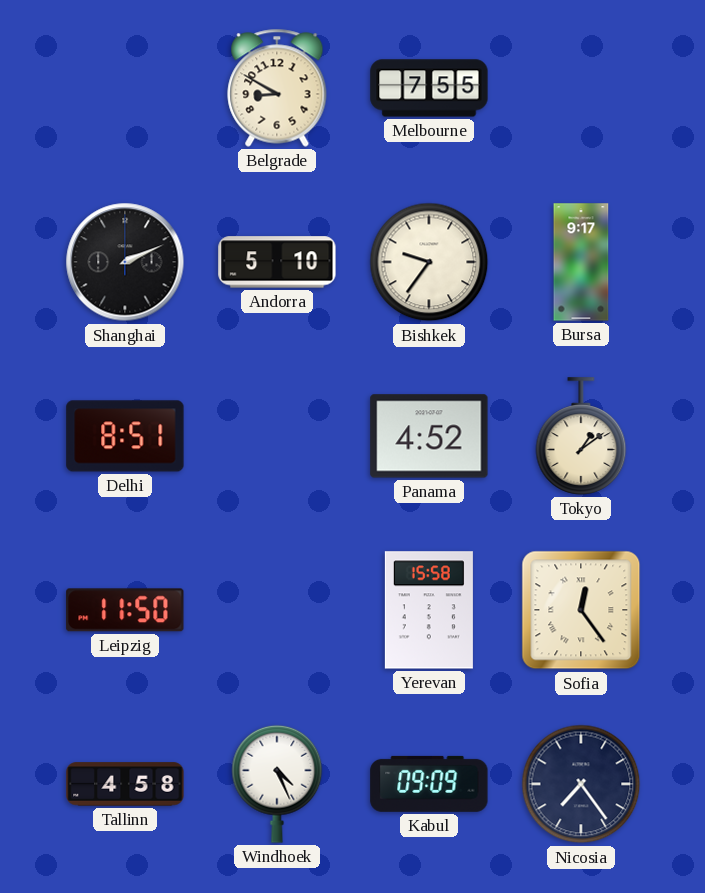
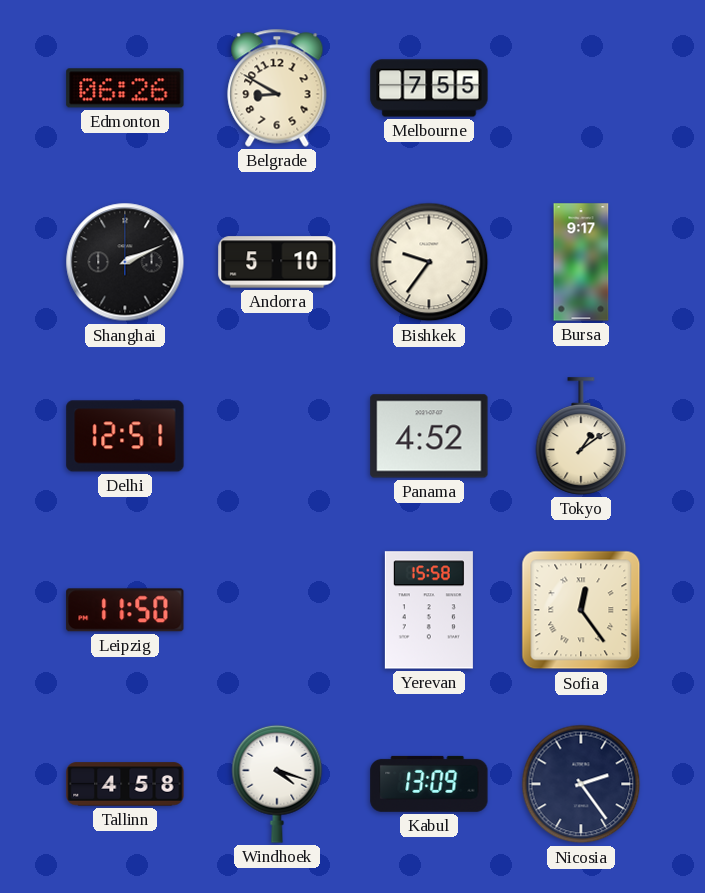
Edmonton: none -> 06:26 (125, 88)
Delhi: 8:51 -> 12:51 (125, 436)
Windhoek: 4:26 -> 4:18 (277, 784)
Kabul: 09:09 -> 13:09 (429, 784)
Nicosia: 7:24 -> 2:24 (581, 784)
